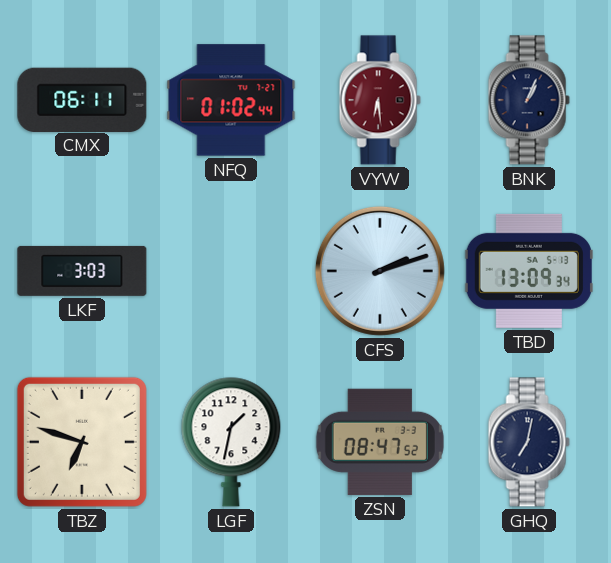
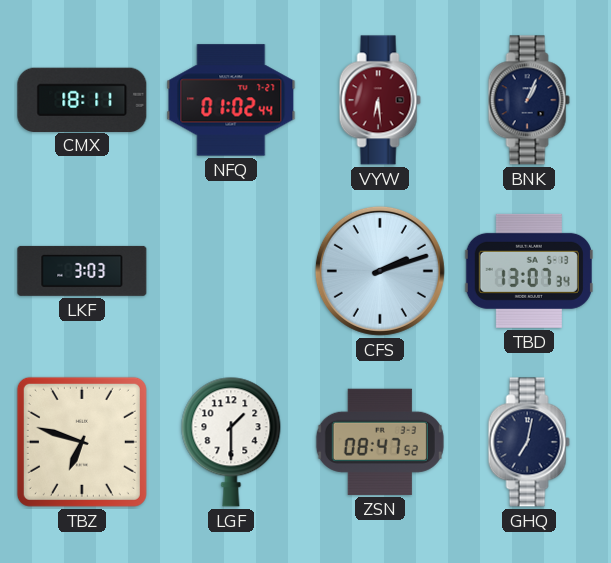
CMX: 06:11 -> 18:11 (82, 99)
TBD: 13:09 -> 13:07 (529, 271)
LGF: 1:32 -> 1:30 (231, 442)
